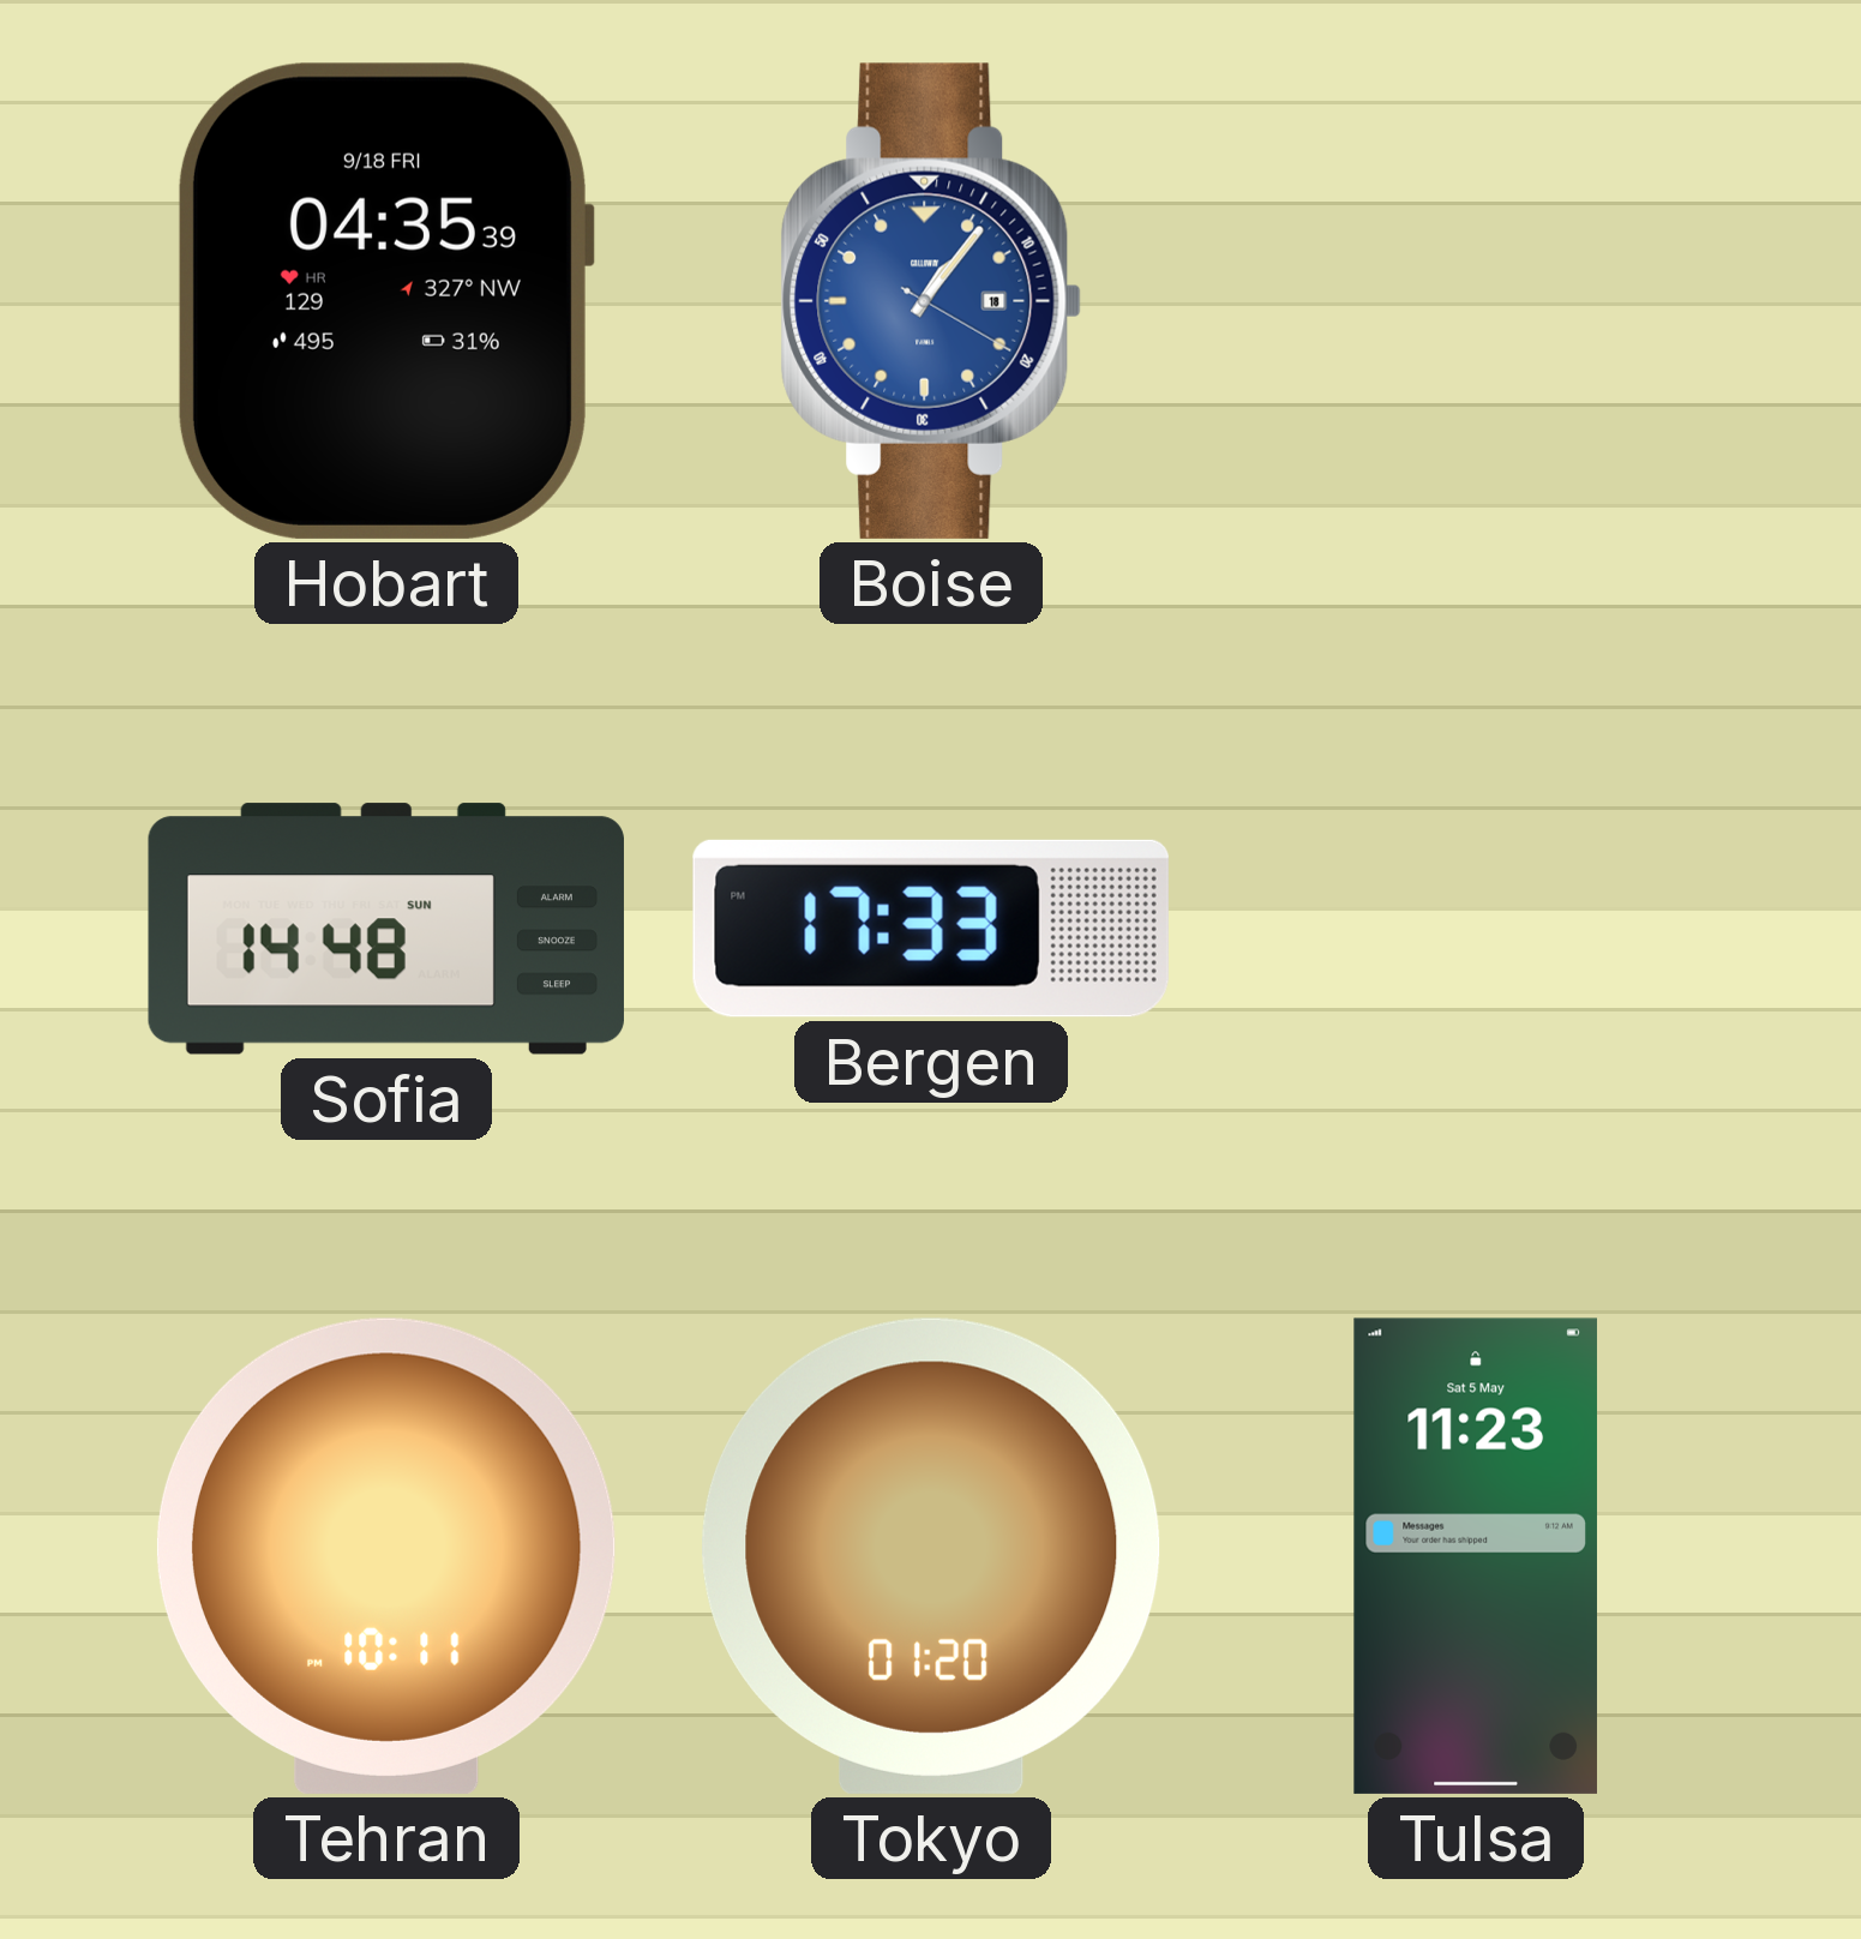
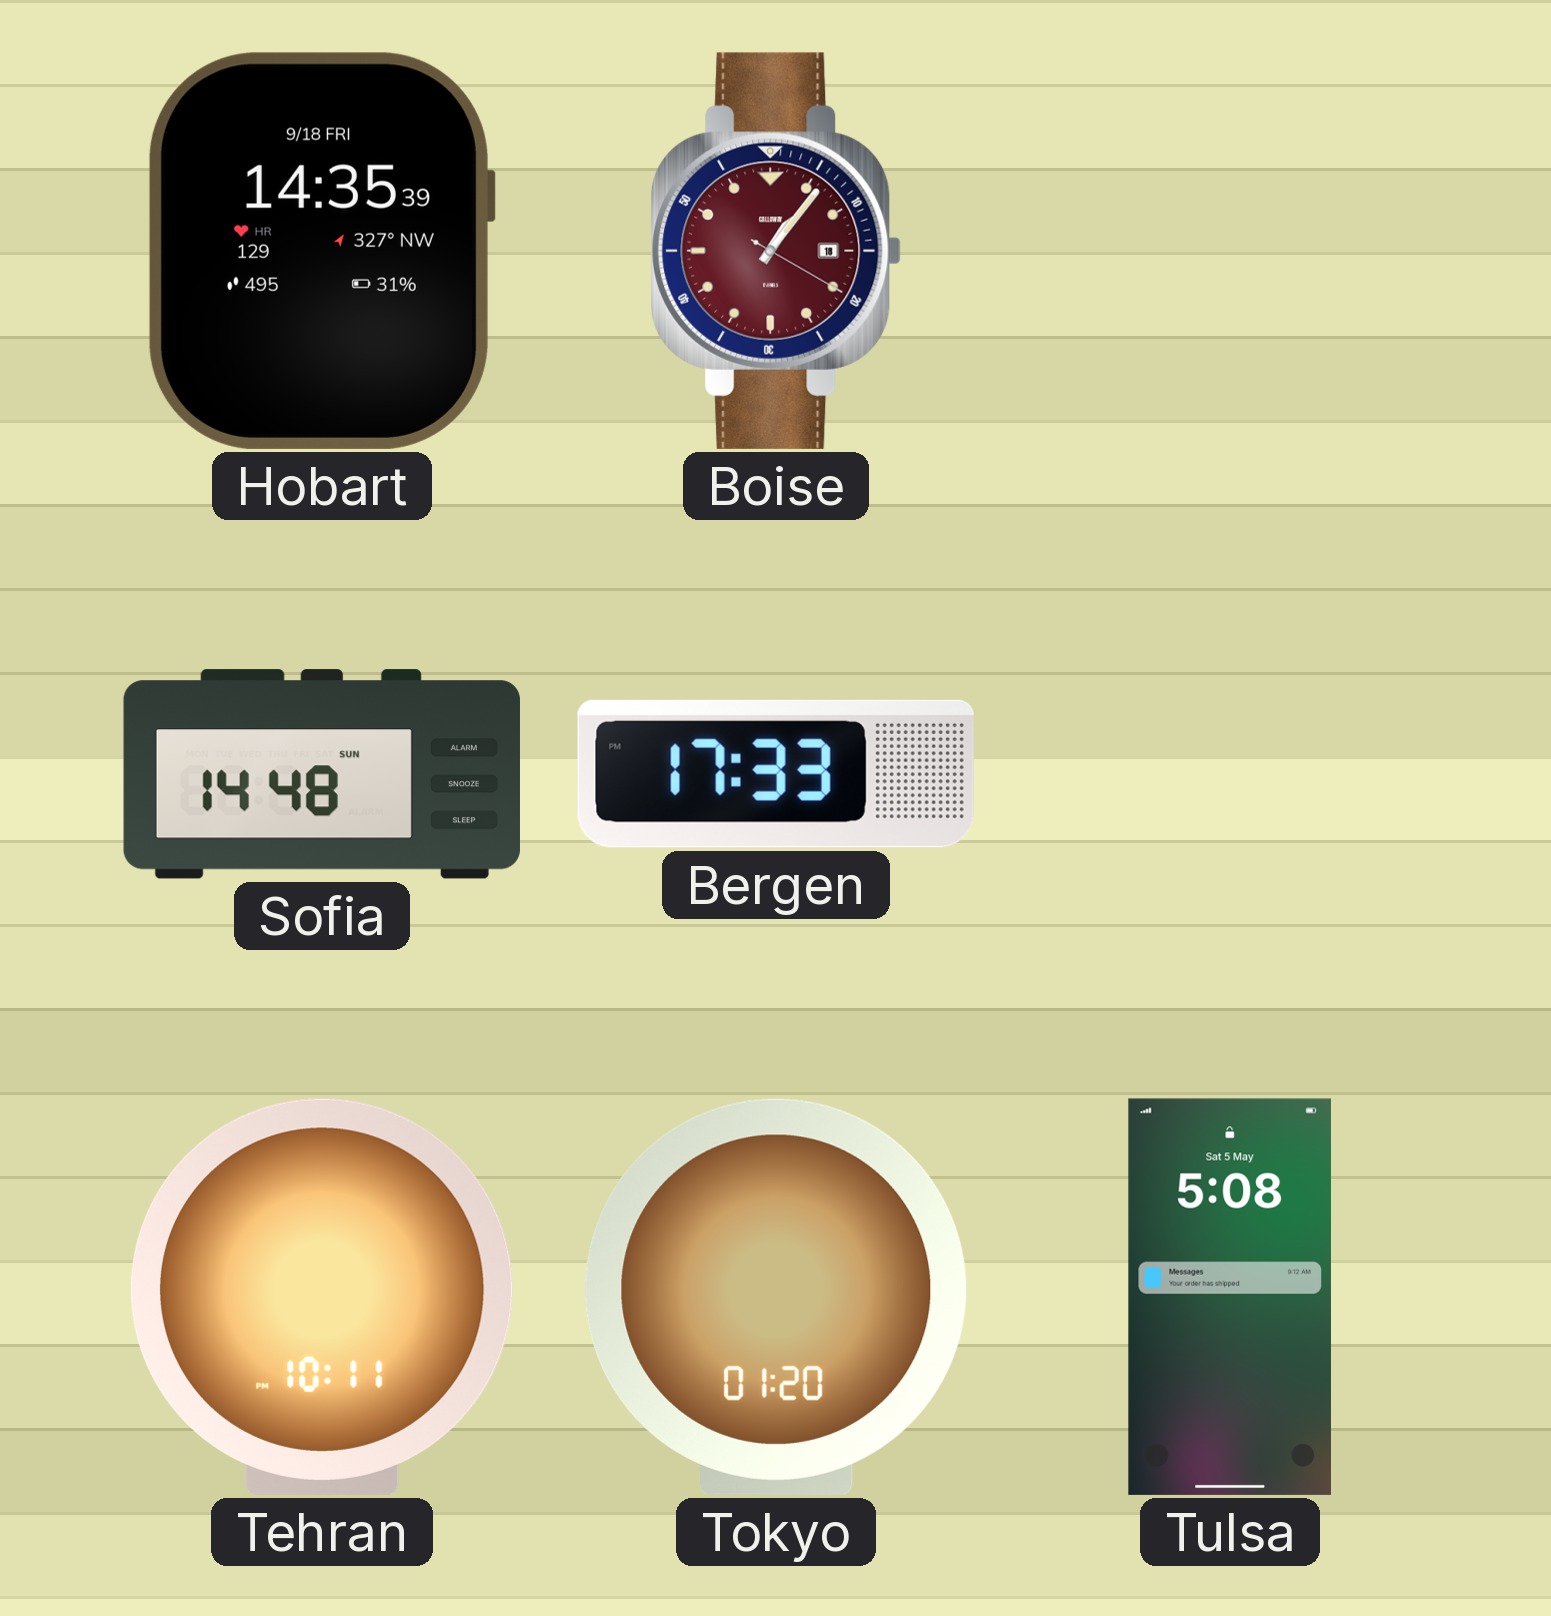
Hobart: 04:35 -> 14:35 (321, 251)
Boise dial: blue -> burgundy (776, 251)
Tulsa: 11:23 -> 5:08 (1230, 1297)
